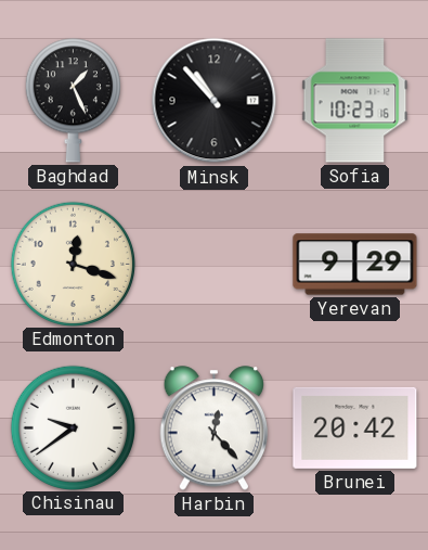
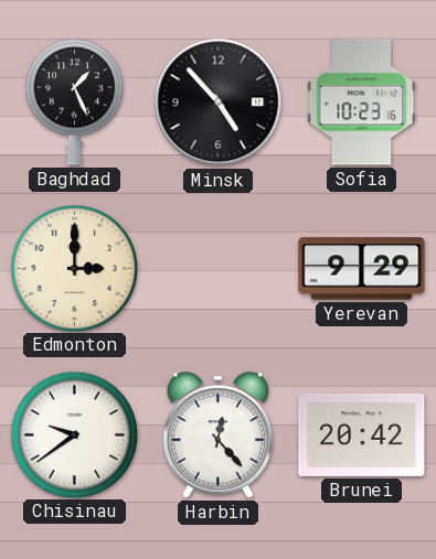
Minsk: 10:53 -> 4:53 (219, 103)
Edmonton: 12:18 -> 3:00 (74, 268)
